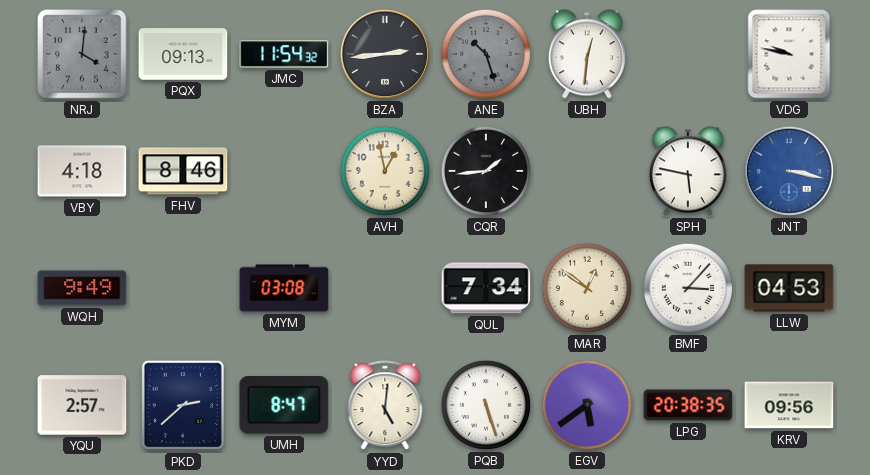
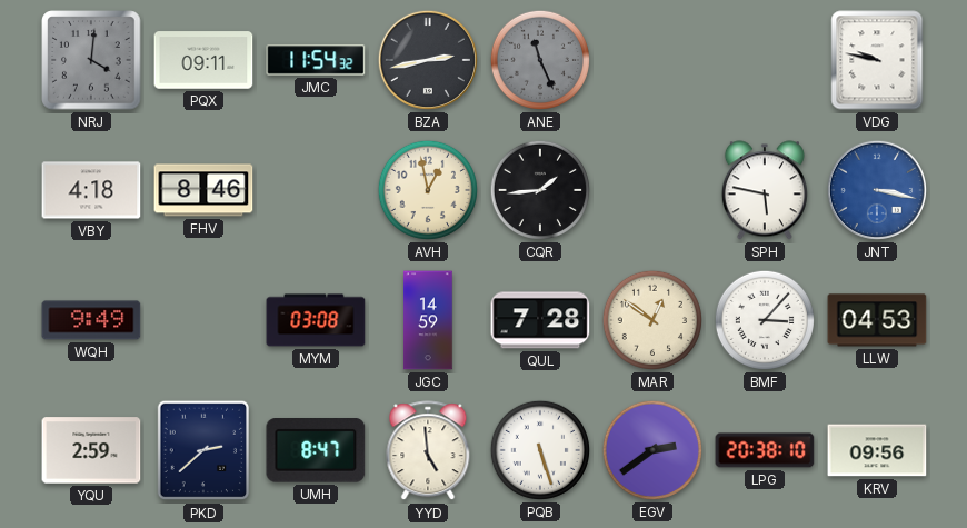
PQX: 09:13 -> 09:11 (203, 60)
BZA: 2:44 -> 2:43 (428, 60)
ANE: 10:27 -> 11:26 (540, 60)
UBH: 12:31 -> none (587, 54)
JGC: none -> 14:59 (428, 320)
QUL: 7:34 -> 7:28 (540, 320)
YQU: 2:57 -> 2:59 (91, 450)
YYD: 5:01 -> 4:59 (428, 451)
EGV: 5:39 -> 2:39 (652, 450)
LPG: 20:38:35 -> 20:38:10 (765, 450)
